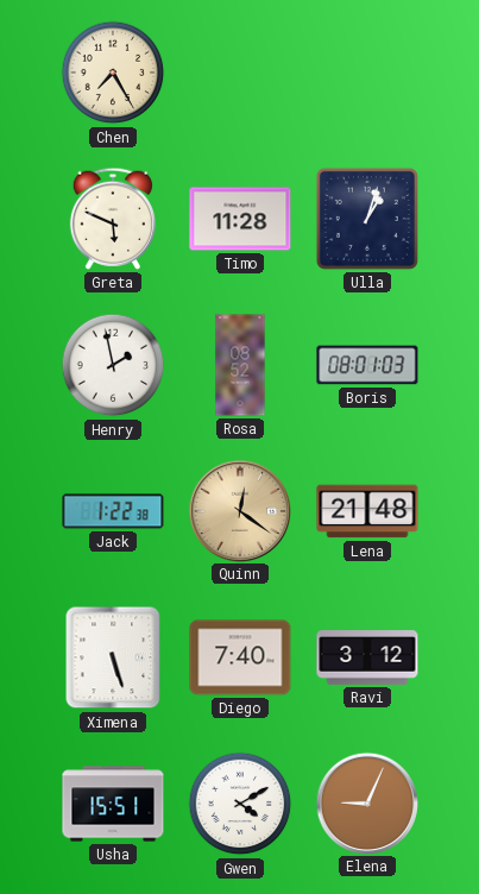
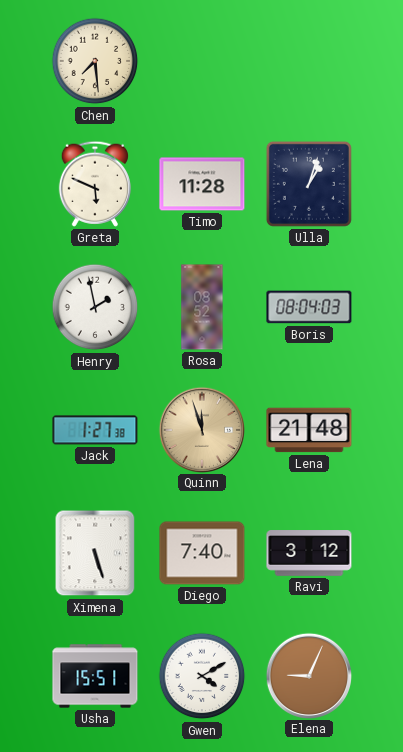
Chen: 7:25 -> 7:29 (95, 61)
Boris: 08:01 -> 08:04 (309, 307)
Jack: 1:22 -> 1:27 (95, 430)
Quinn: 12:21 -> 11:57 (201, 429)
